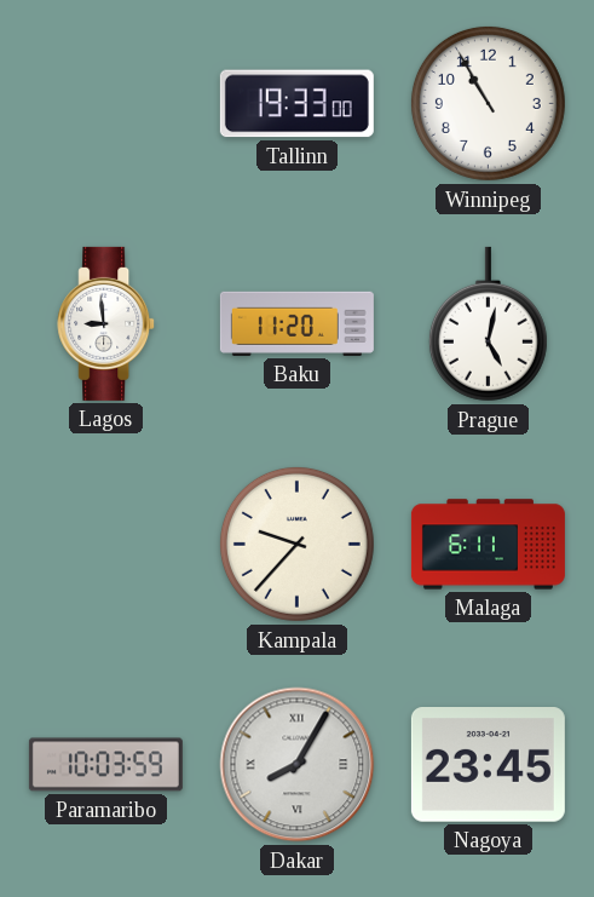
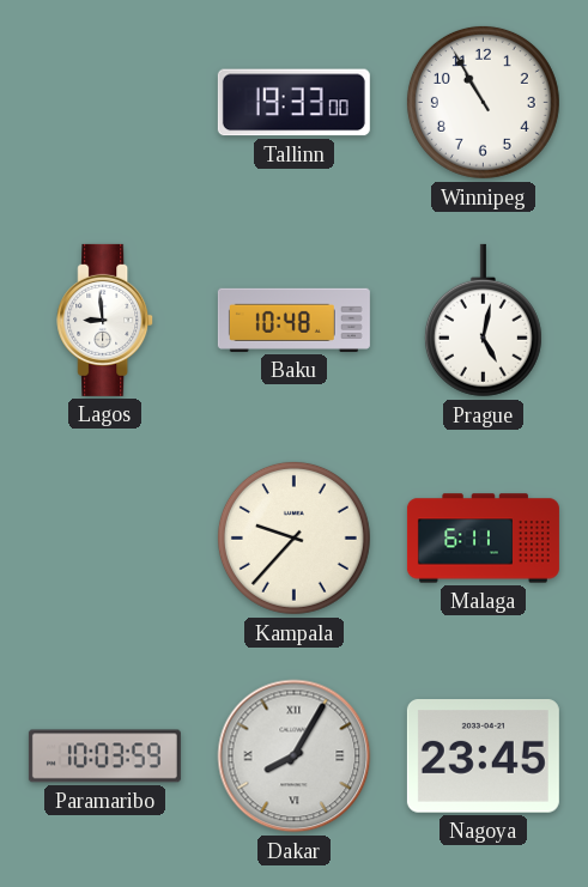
Baku: 11:20 -> 10:48 (293, 320)
